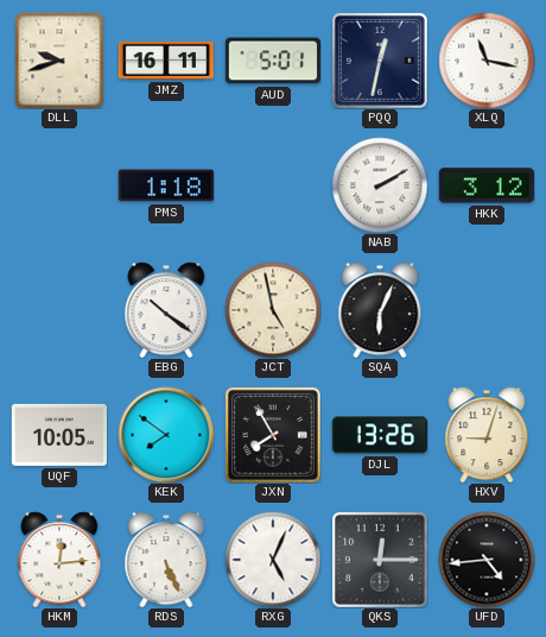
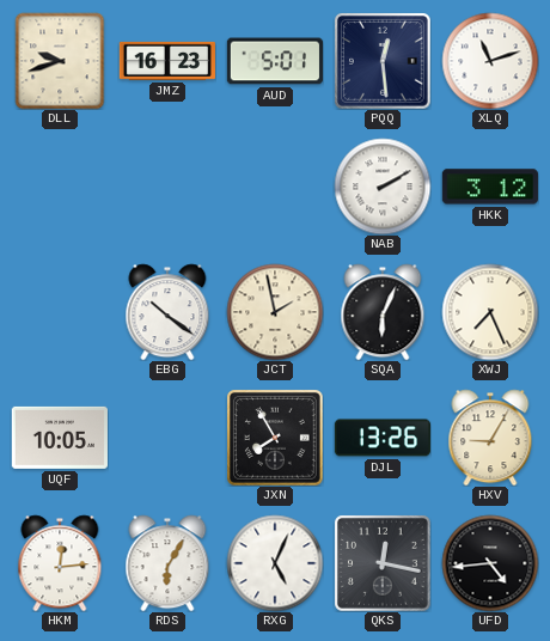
JMZ: 16:11 -> 16:23 (166, 61)
PQQ: 12:32 -> 12:29 (383, 61)
XLQ: 11:17 -> 11:12 (490, 61)
PMS: 1:18 -> none (166, 185)
JCT: 4:58 -> 1:58 (275, 312)
XWJ: none -> 7:26 (490, 312)
KEK: 7:51 -> none (166, 435)
HXV: 9:03 -> 9:05 (490, 438)
RDS: 5:26 -> 6:05 (167, 563)
QKS: 12:15 -> 12:17 (383, 563)
